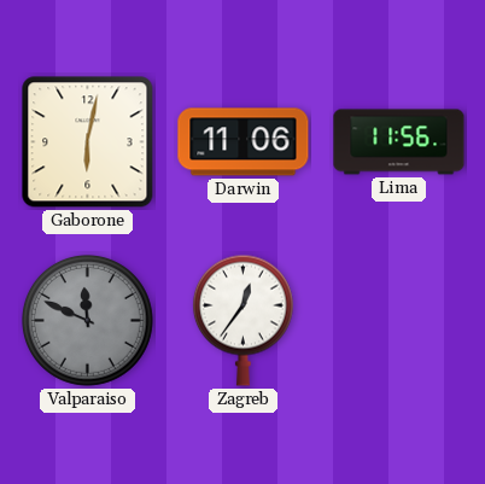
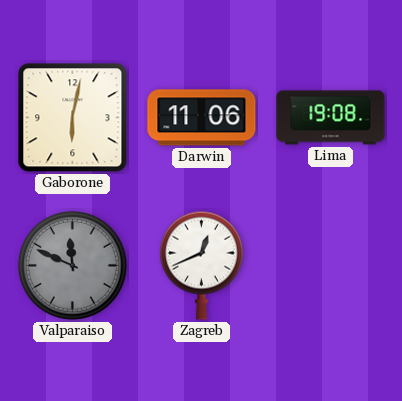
Lima: 11:56 -> 19:08 (331, 118)
Zagreb: 12:36 -> 12:41 (201, 265)
